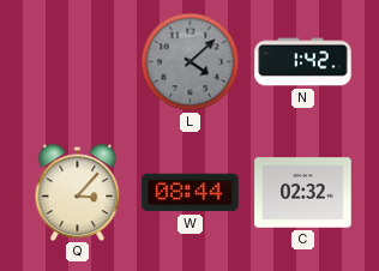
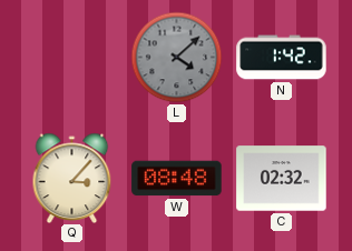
W: 08:44 -> 08:48 (177, 179)
